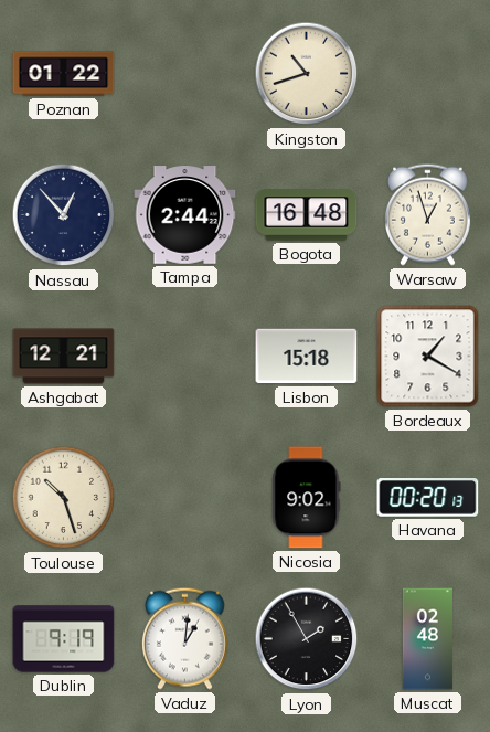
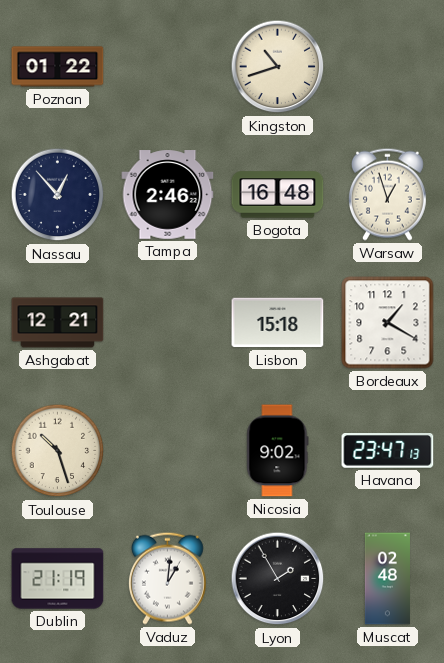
Tampa: 2:44 -> 2:46 (168, 195)
Havana: 00:20 -> 23:47 (388, 451)
Dublin: 9:19 -> 21:19 (58, 579)
